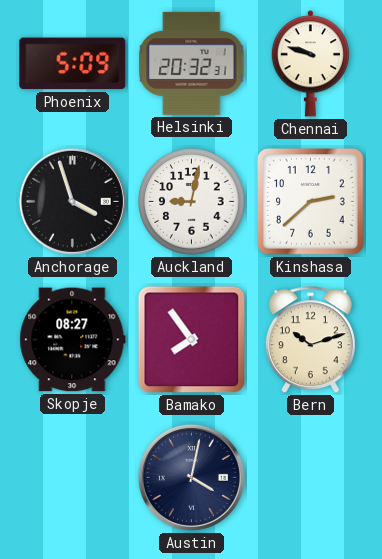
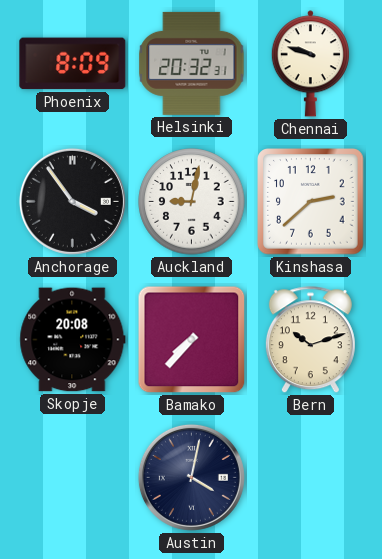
Phoenix: 5:09 -> 8:09 (73, 64)
Anchorage: 3:57 -> 3:54 (72, 201)
Skopje: 08:27 -> 20:08 (73, 340)
Bamako: 7:54 -> 7:37 (192, 340)
